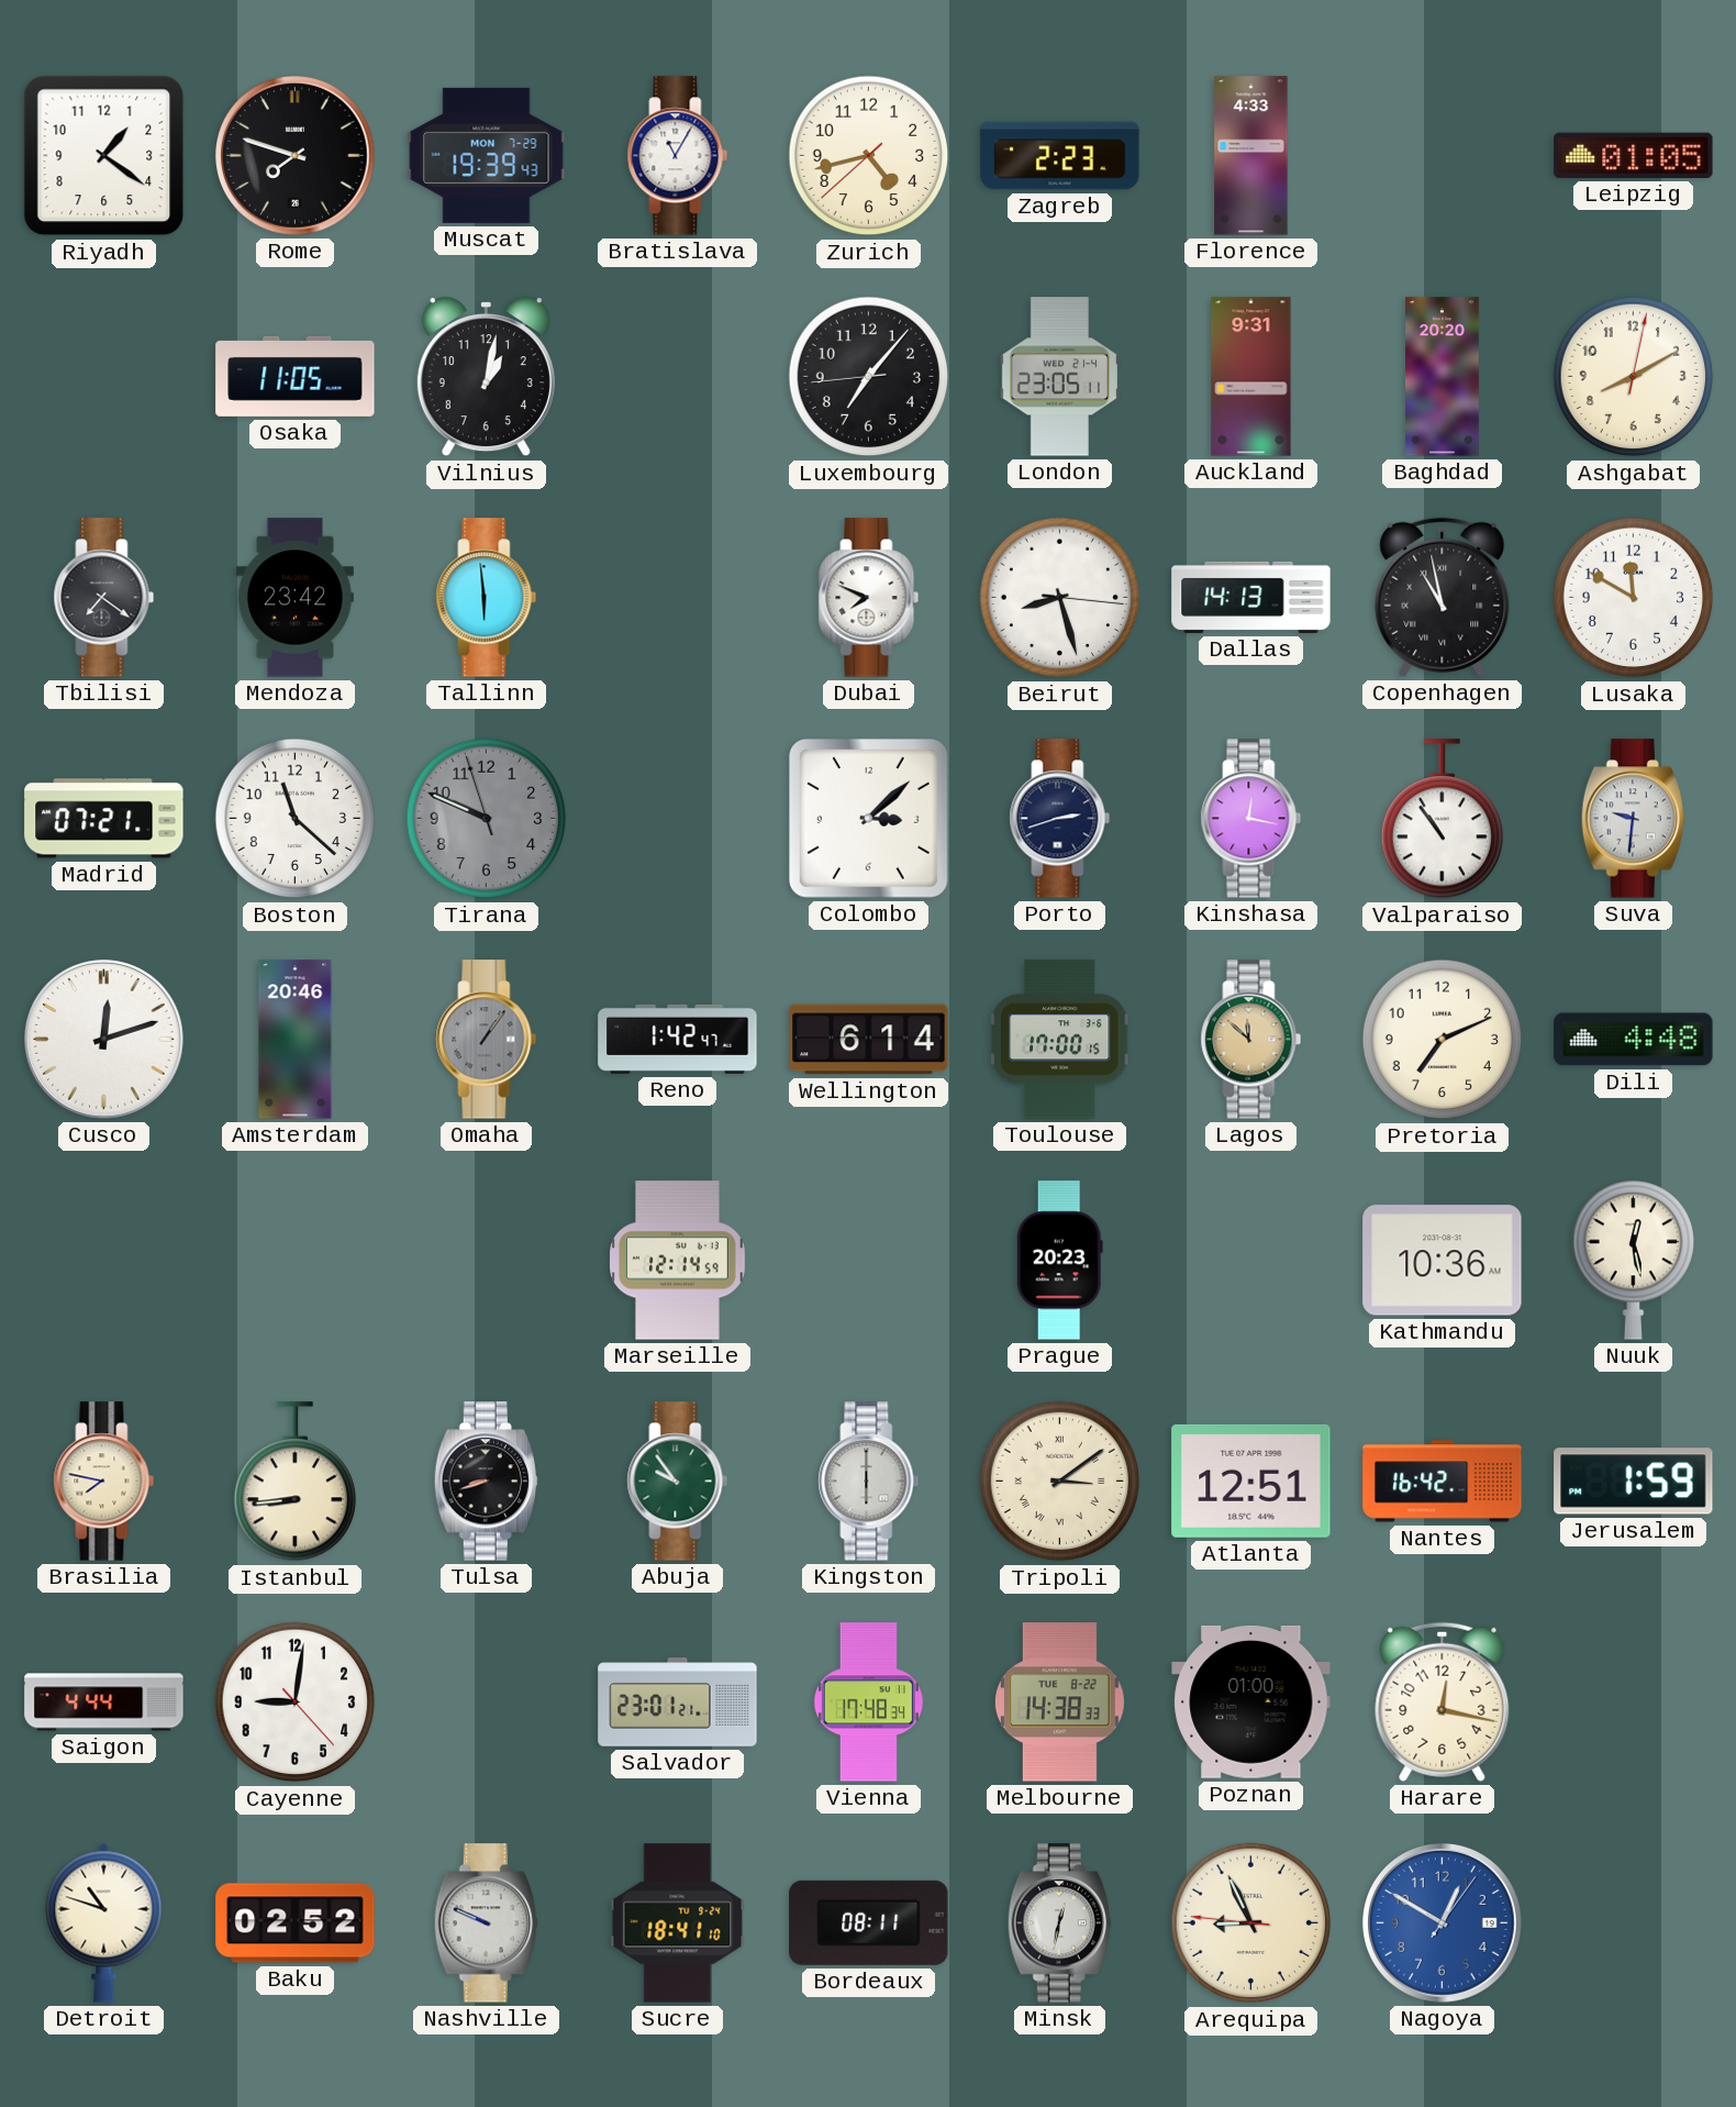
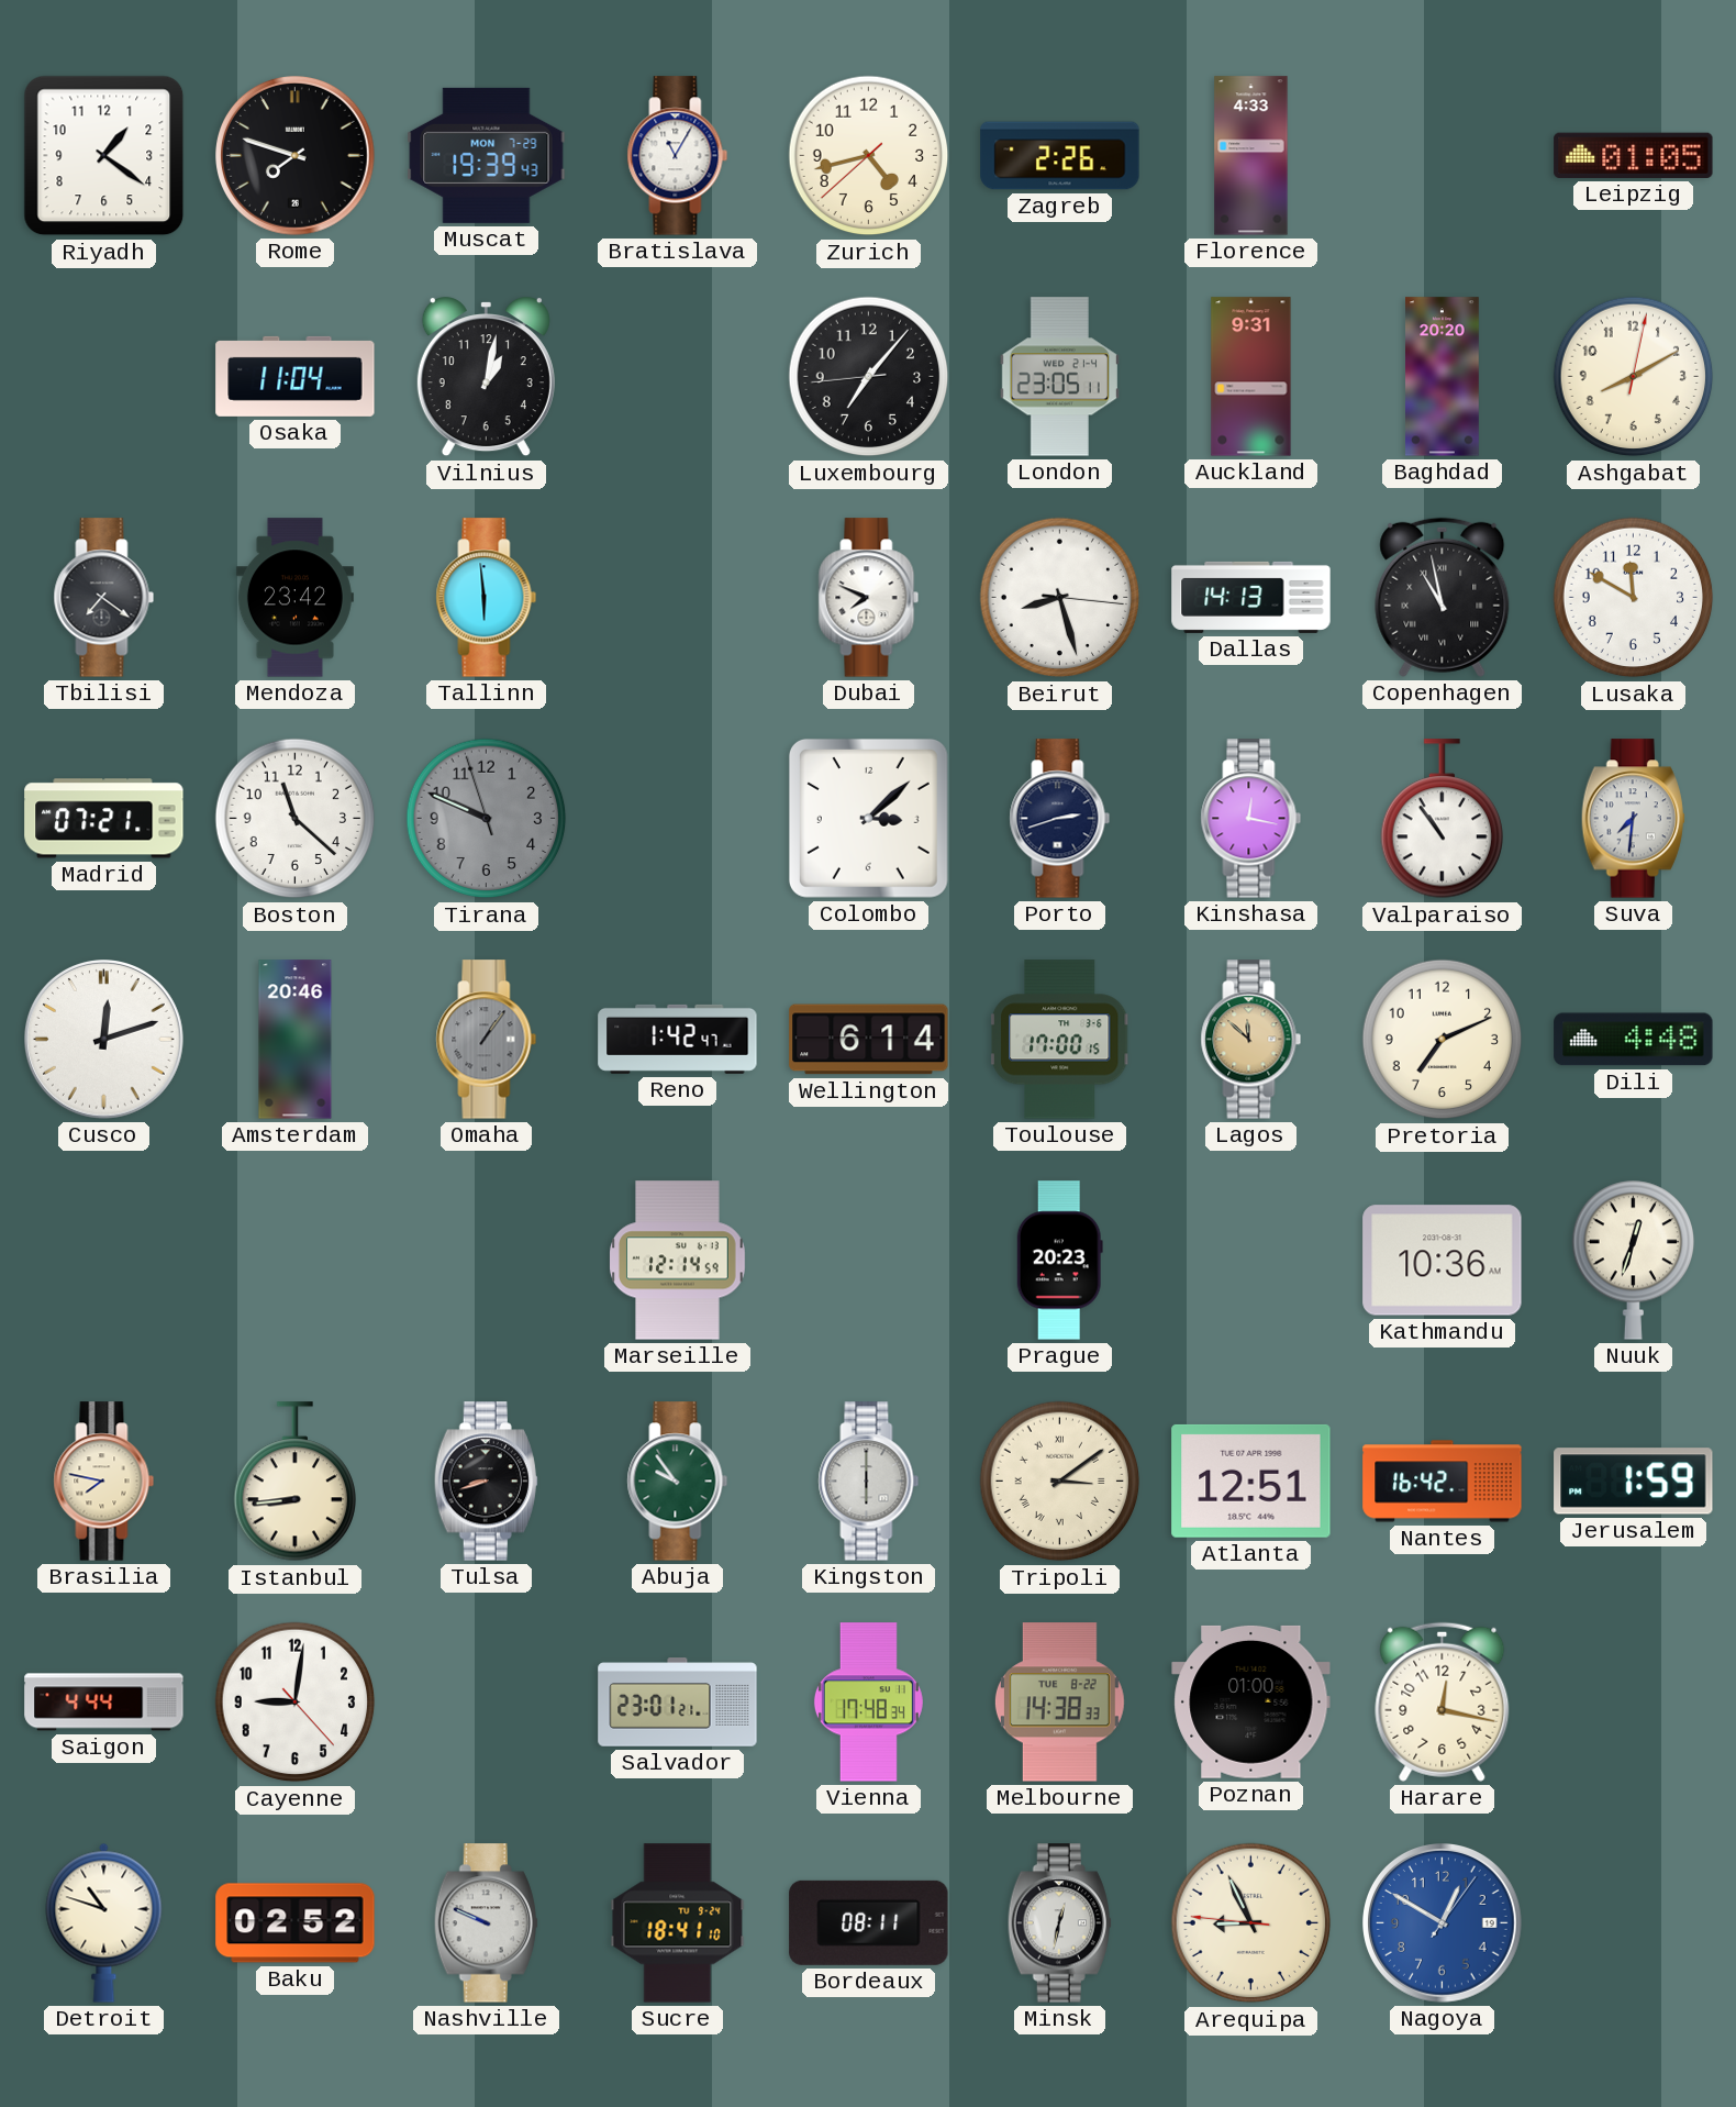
Zagreb: 2:23 -> 2:26 (1060, 156)
Osaka: 11:05 -> 11:04 (296, 376)
Suva: 9:31 -> 7:31 (1633, 819)
Nuuk: 12:28 -> 12:33 (1633, 1260)
